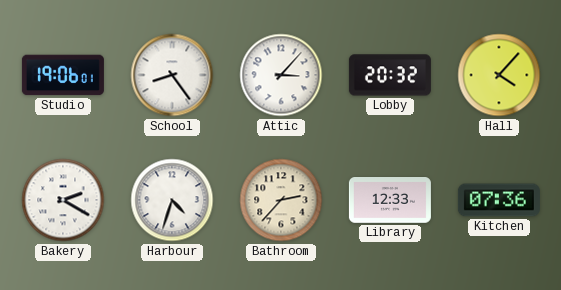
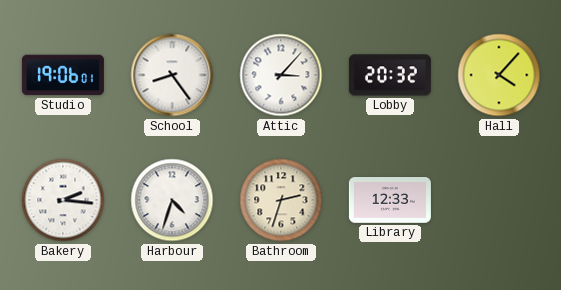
Bakery: 2:20 -> 2:16 (63, 200)
Bathroom: 2:37 -> 2:33 (281, 200)
Kitchen: 07:36 -> none (499, 200)
